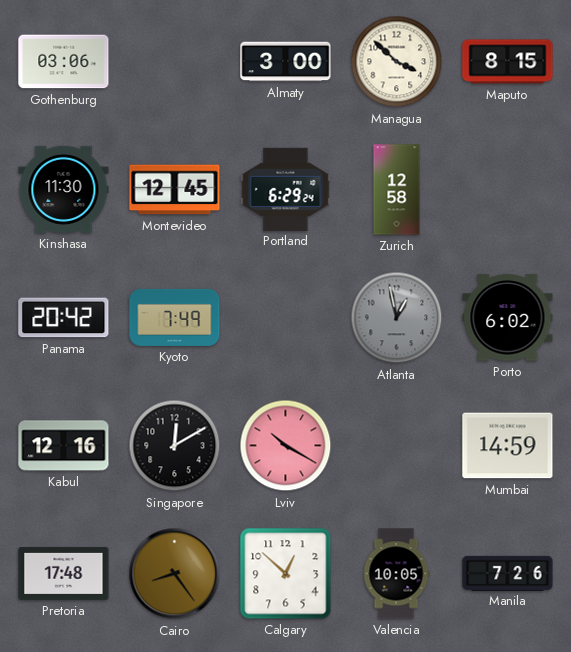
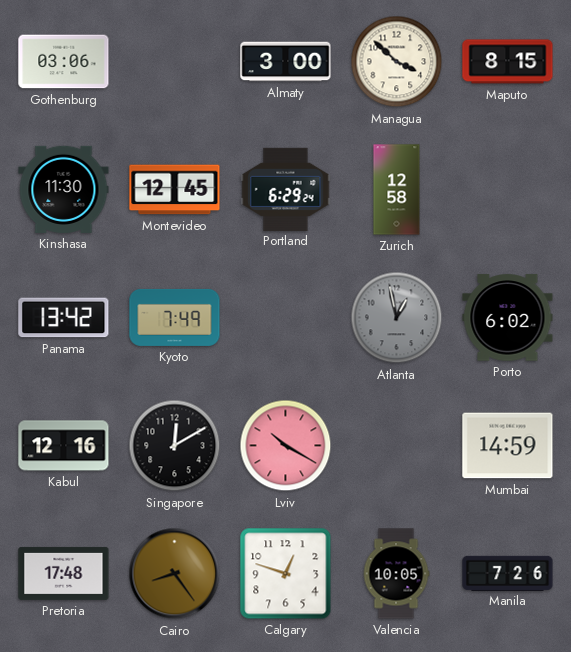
Panama: 20:42 -> 13:42 (64, 318)
Calgary: 12:52 -> 12:48 (286, 574)
